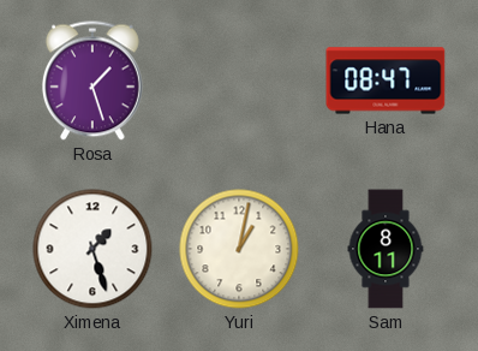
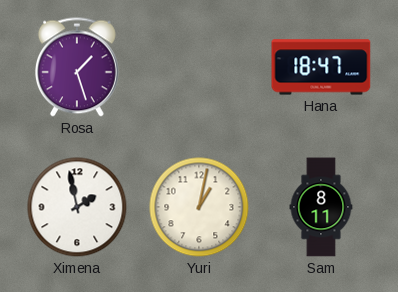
Hana: 08:47 -> 18:47 (321, 67)
Ximena: 1:27 -> 1:58 (77, 207)
